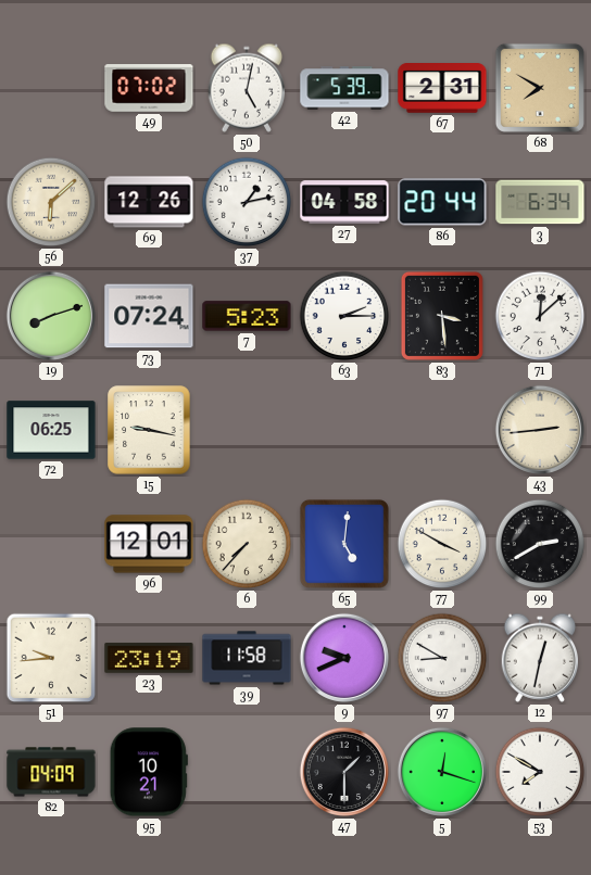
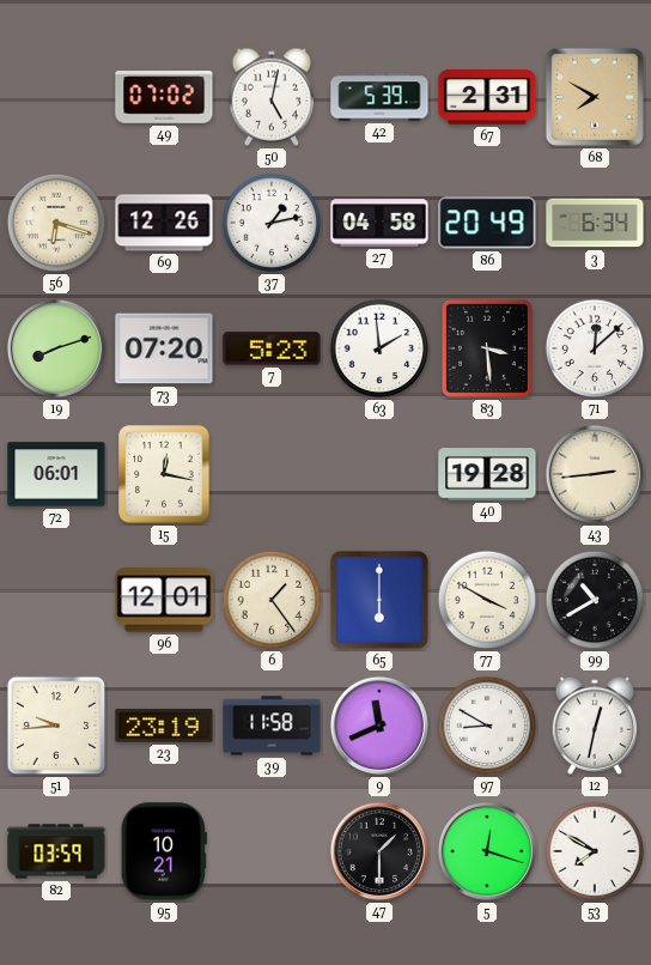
56: 6:08 -> 6:18 (56, 223)
86: 20:44 -> 20:49 (487, 223)
73: 07:24 -> 07:20 (164, 348)
63: 2:15 -> 1:59 (379, 348)
72: 06:25 -> 06:01 (56, 474)
15: 9:17 -> 12:17 (164, 474)
40: none -> 19:28 (487, 474)
6: 7:37 -> 1:24 (272, 600)
65: 5:01 -> 6:00 (379, 600)
99: 2:40 -> 10:40 (595, 600)
9: 9:41 -> 11:41 (379, 726)
82: 04:09 -> 03:59 (56, 851)
